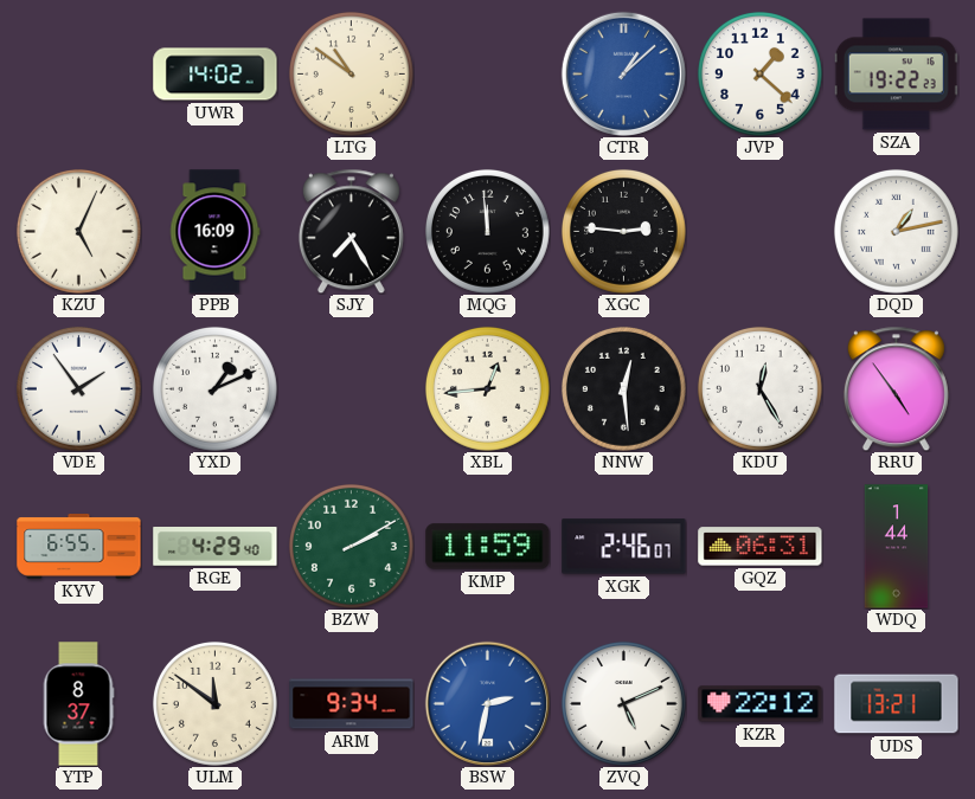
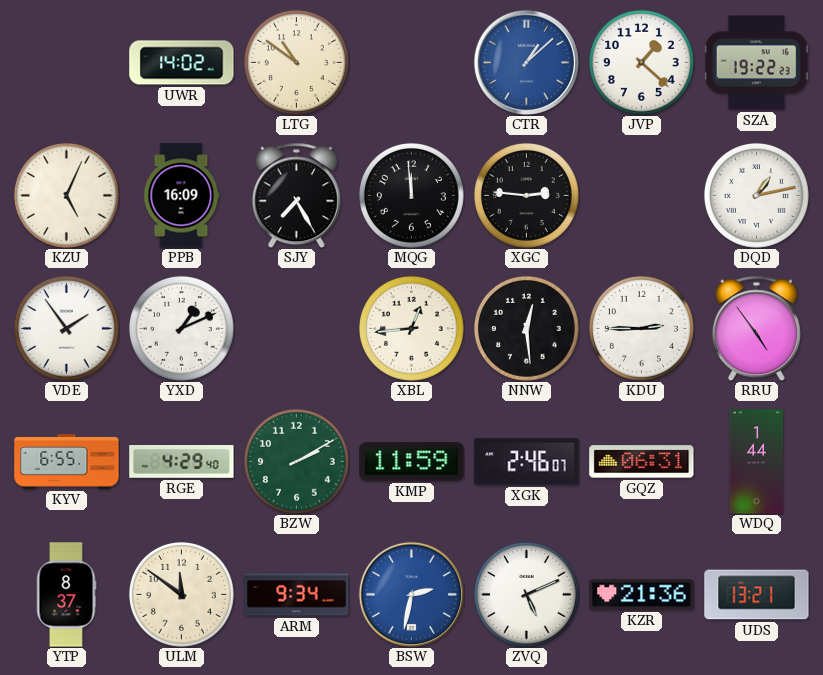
KDU: 12:25 -> 2:45 (641, 328)
KZR: 22:12 -> 21:36 (642, 595)
